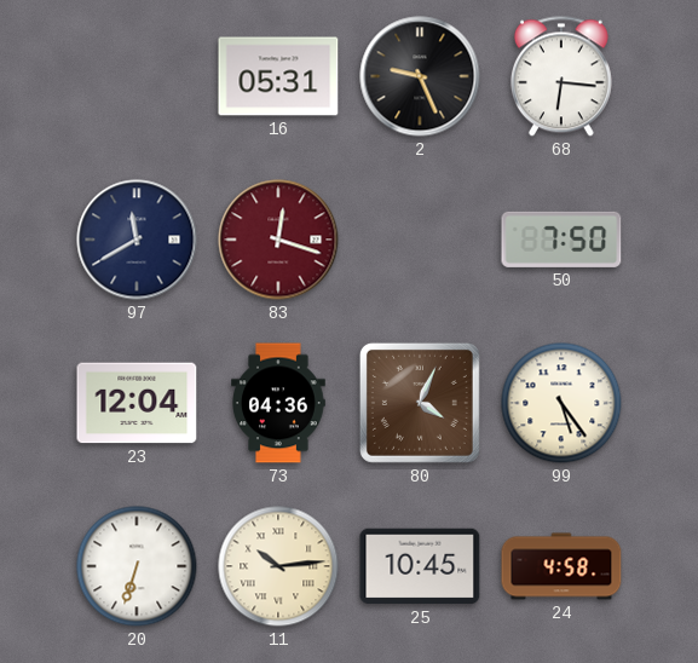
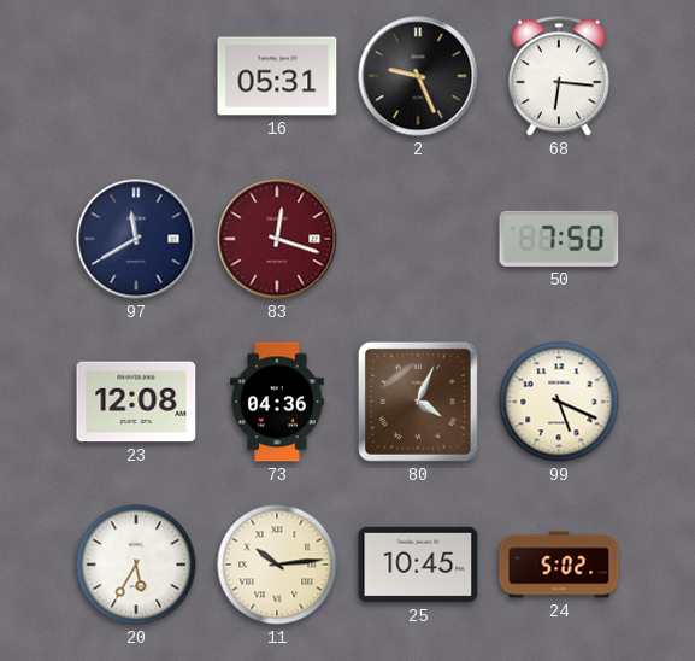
23: 12:04 -> 12:08 (136, 402)
99: 5:24 -> 5:19 (559, 402)
20: 6:33 -> 5:35 (136, 565)
24: 4:58 -> 5:02 (559, 565)
